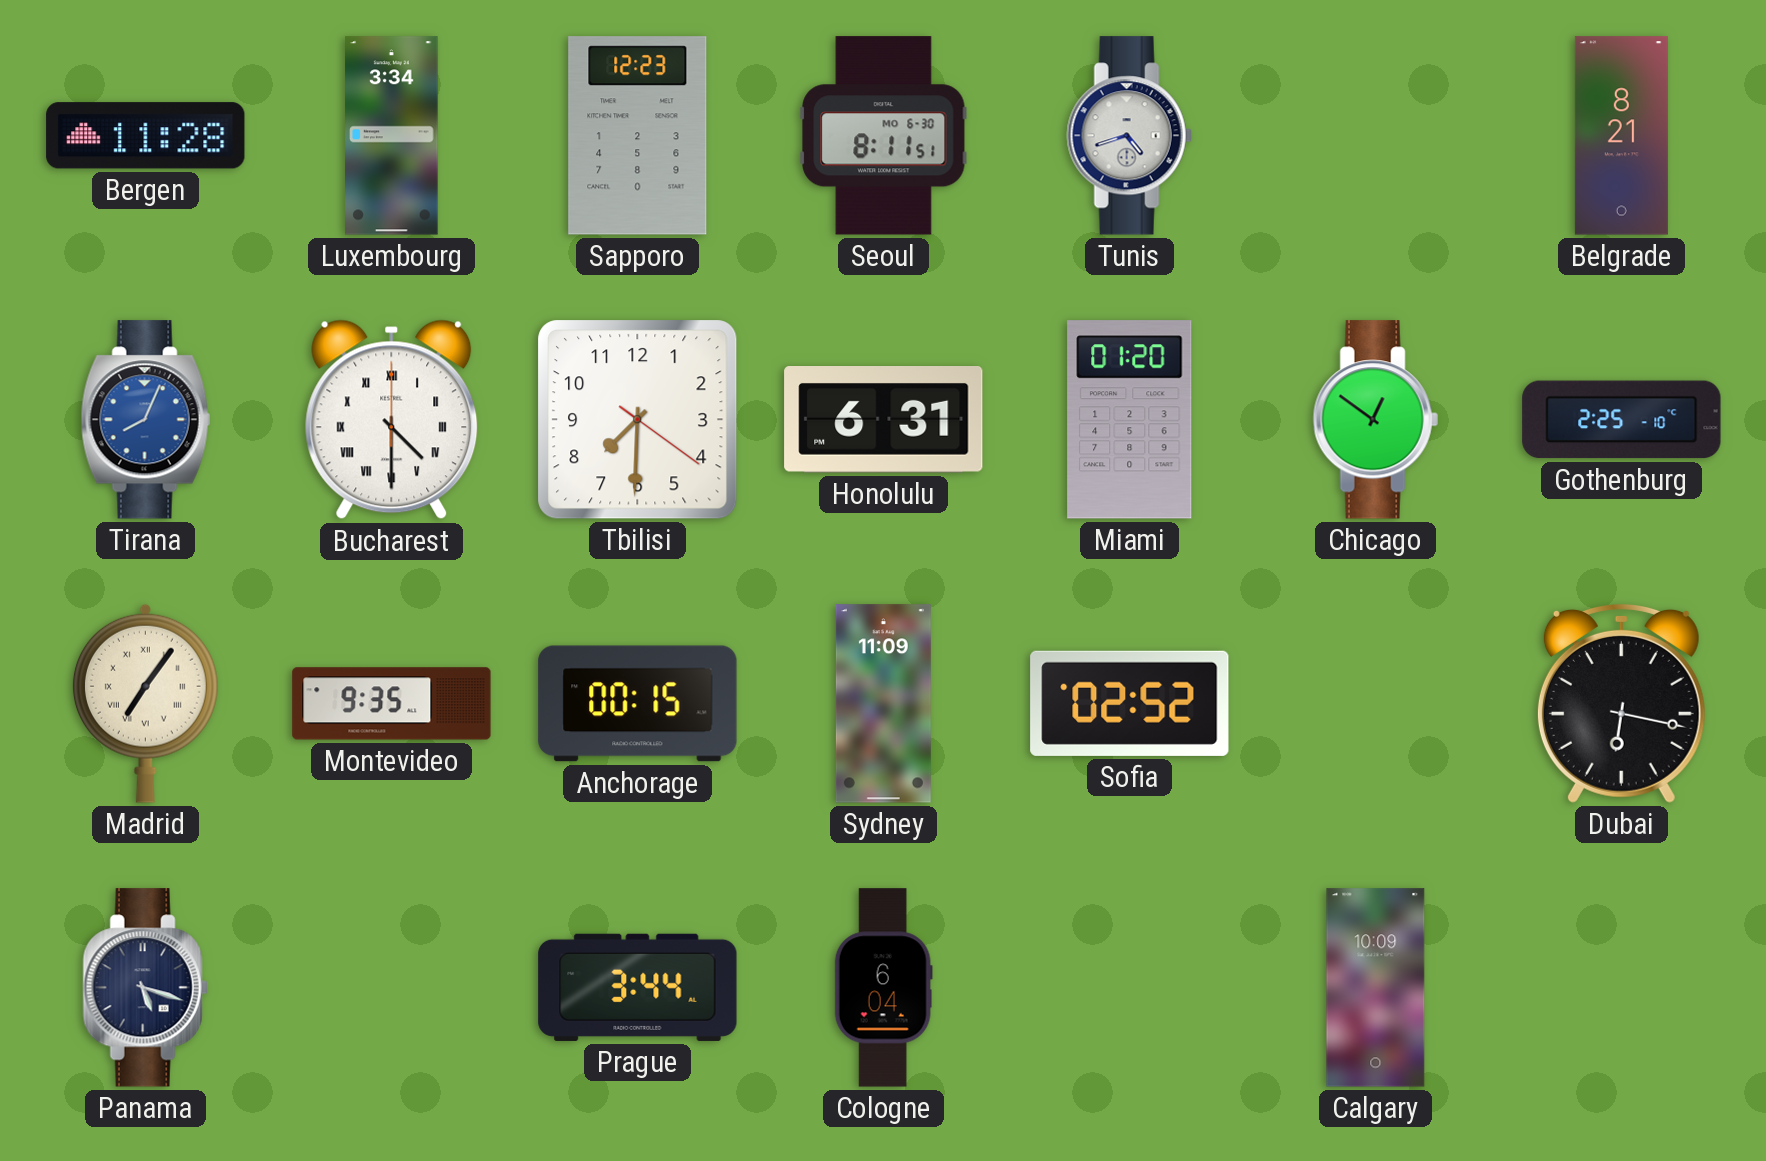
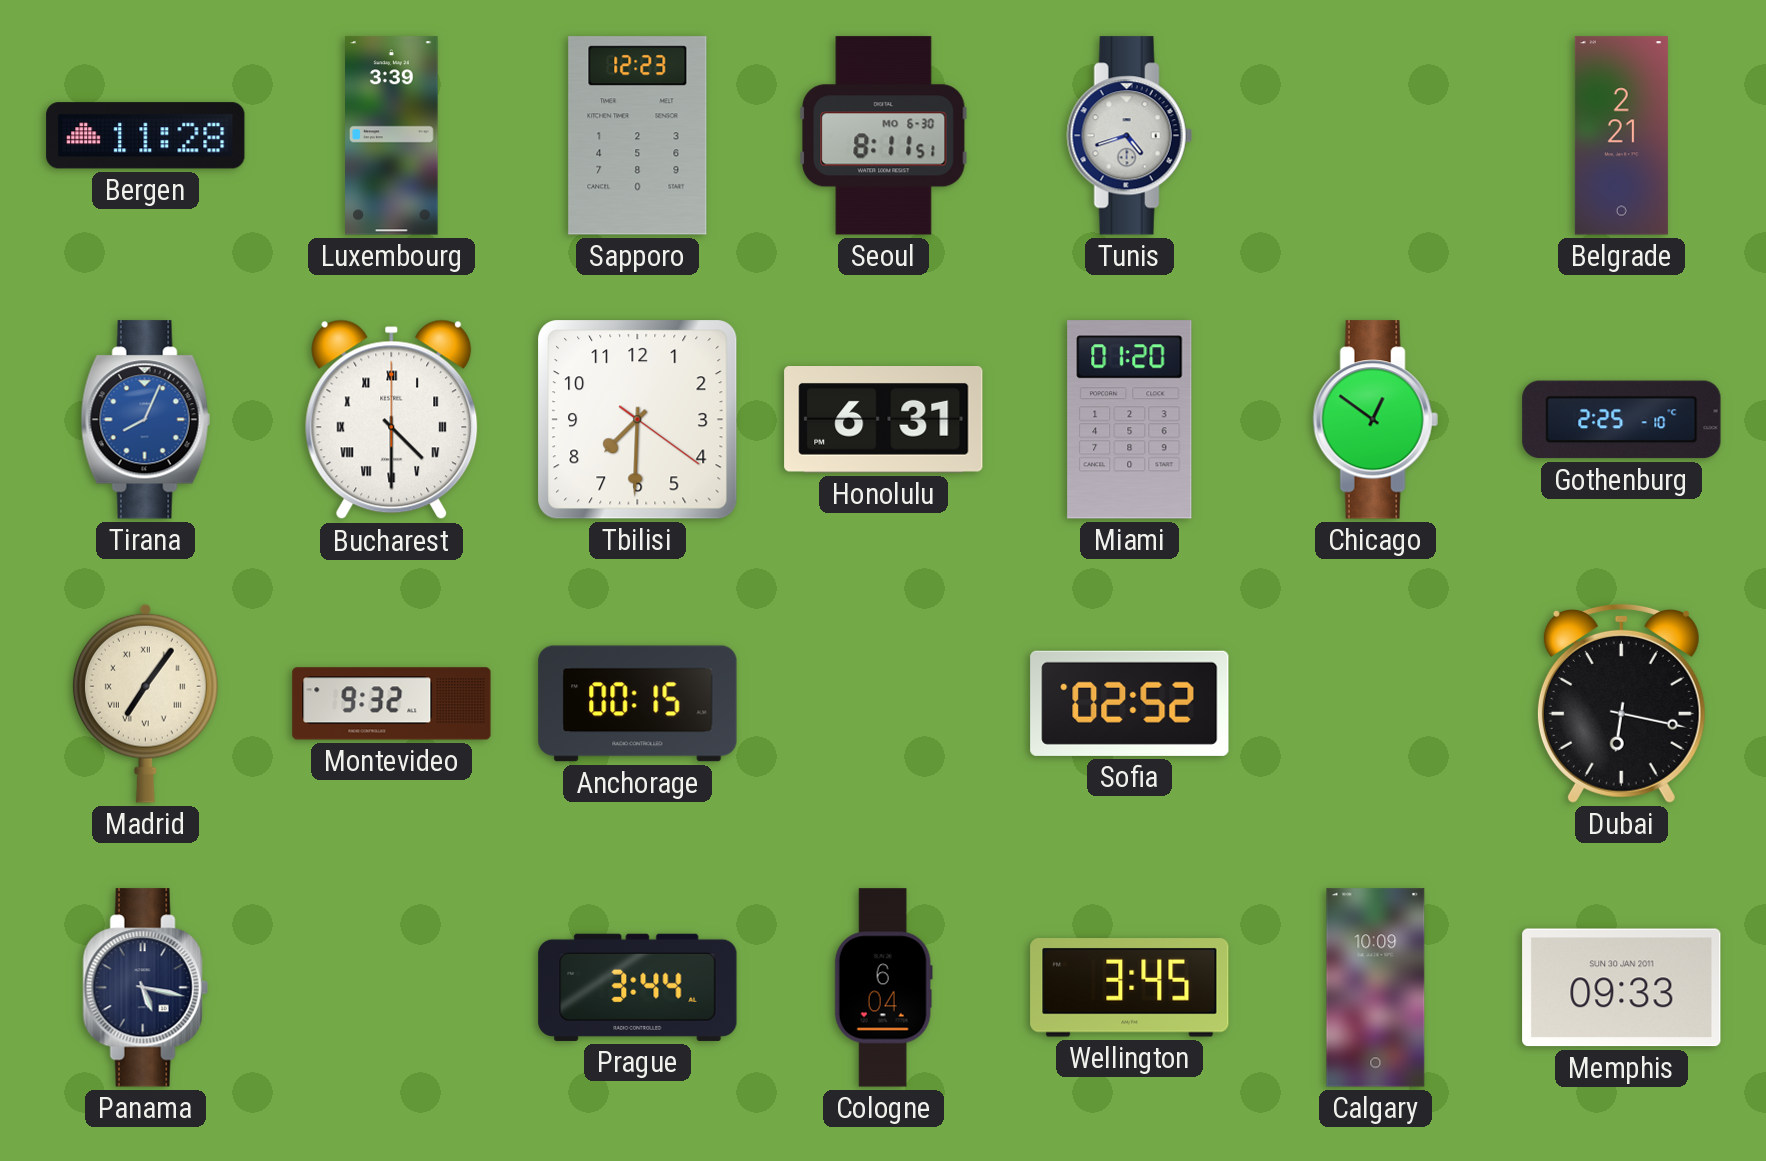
Luxembourg: 3:34 -> 3:39 (392, 136)
Belgrade: 8:21 -> 2:21 (1621, 136)
Montevideo: 9:35 -> 9:32 (392, 704)
Sydney: 11:09 -> none (883, 704)
Panama: 5:18 -> 5:17 (145, 988)
Wellington: none -> 3:45 (1130, 988)
Memphis: none -> 09:33 (1622, 988)
